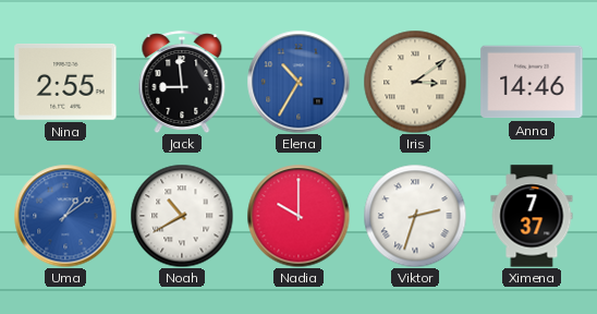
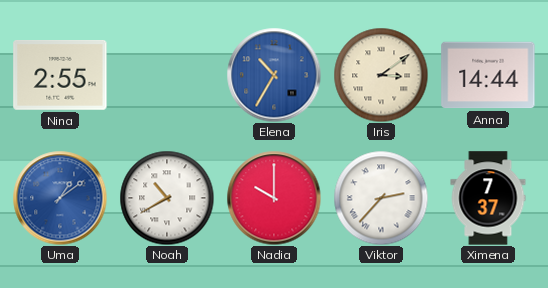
Jack: 8:59 -> none (182, 82)
Anna: 14:46 -> 14:44 (488, 75)
Viktor: 2:33 -> 2:37 (381, 198)
